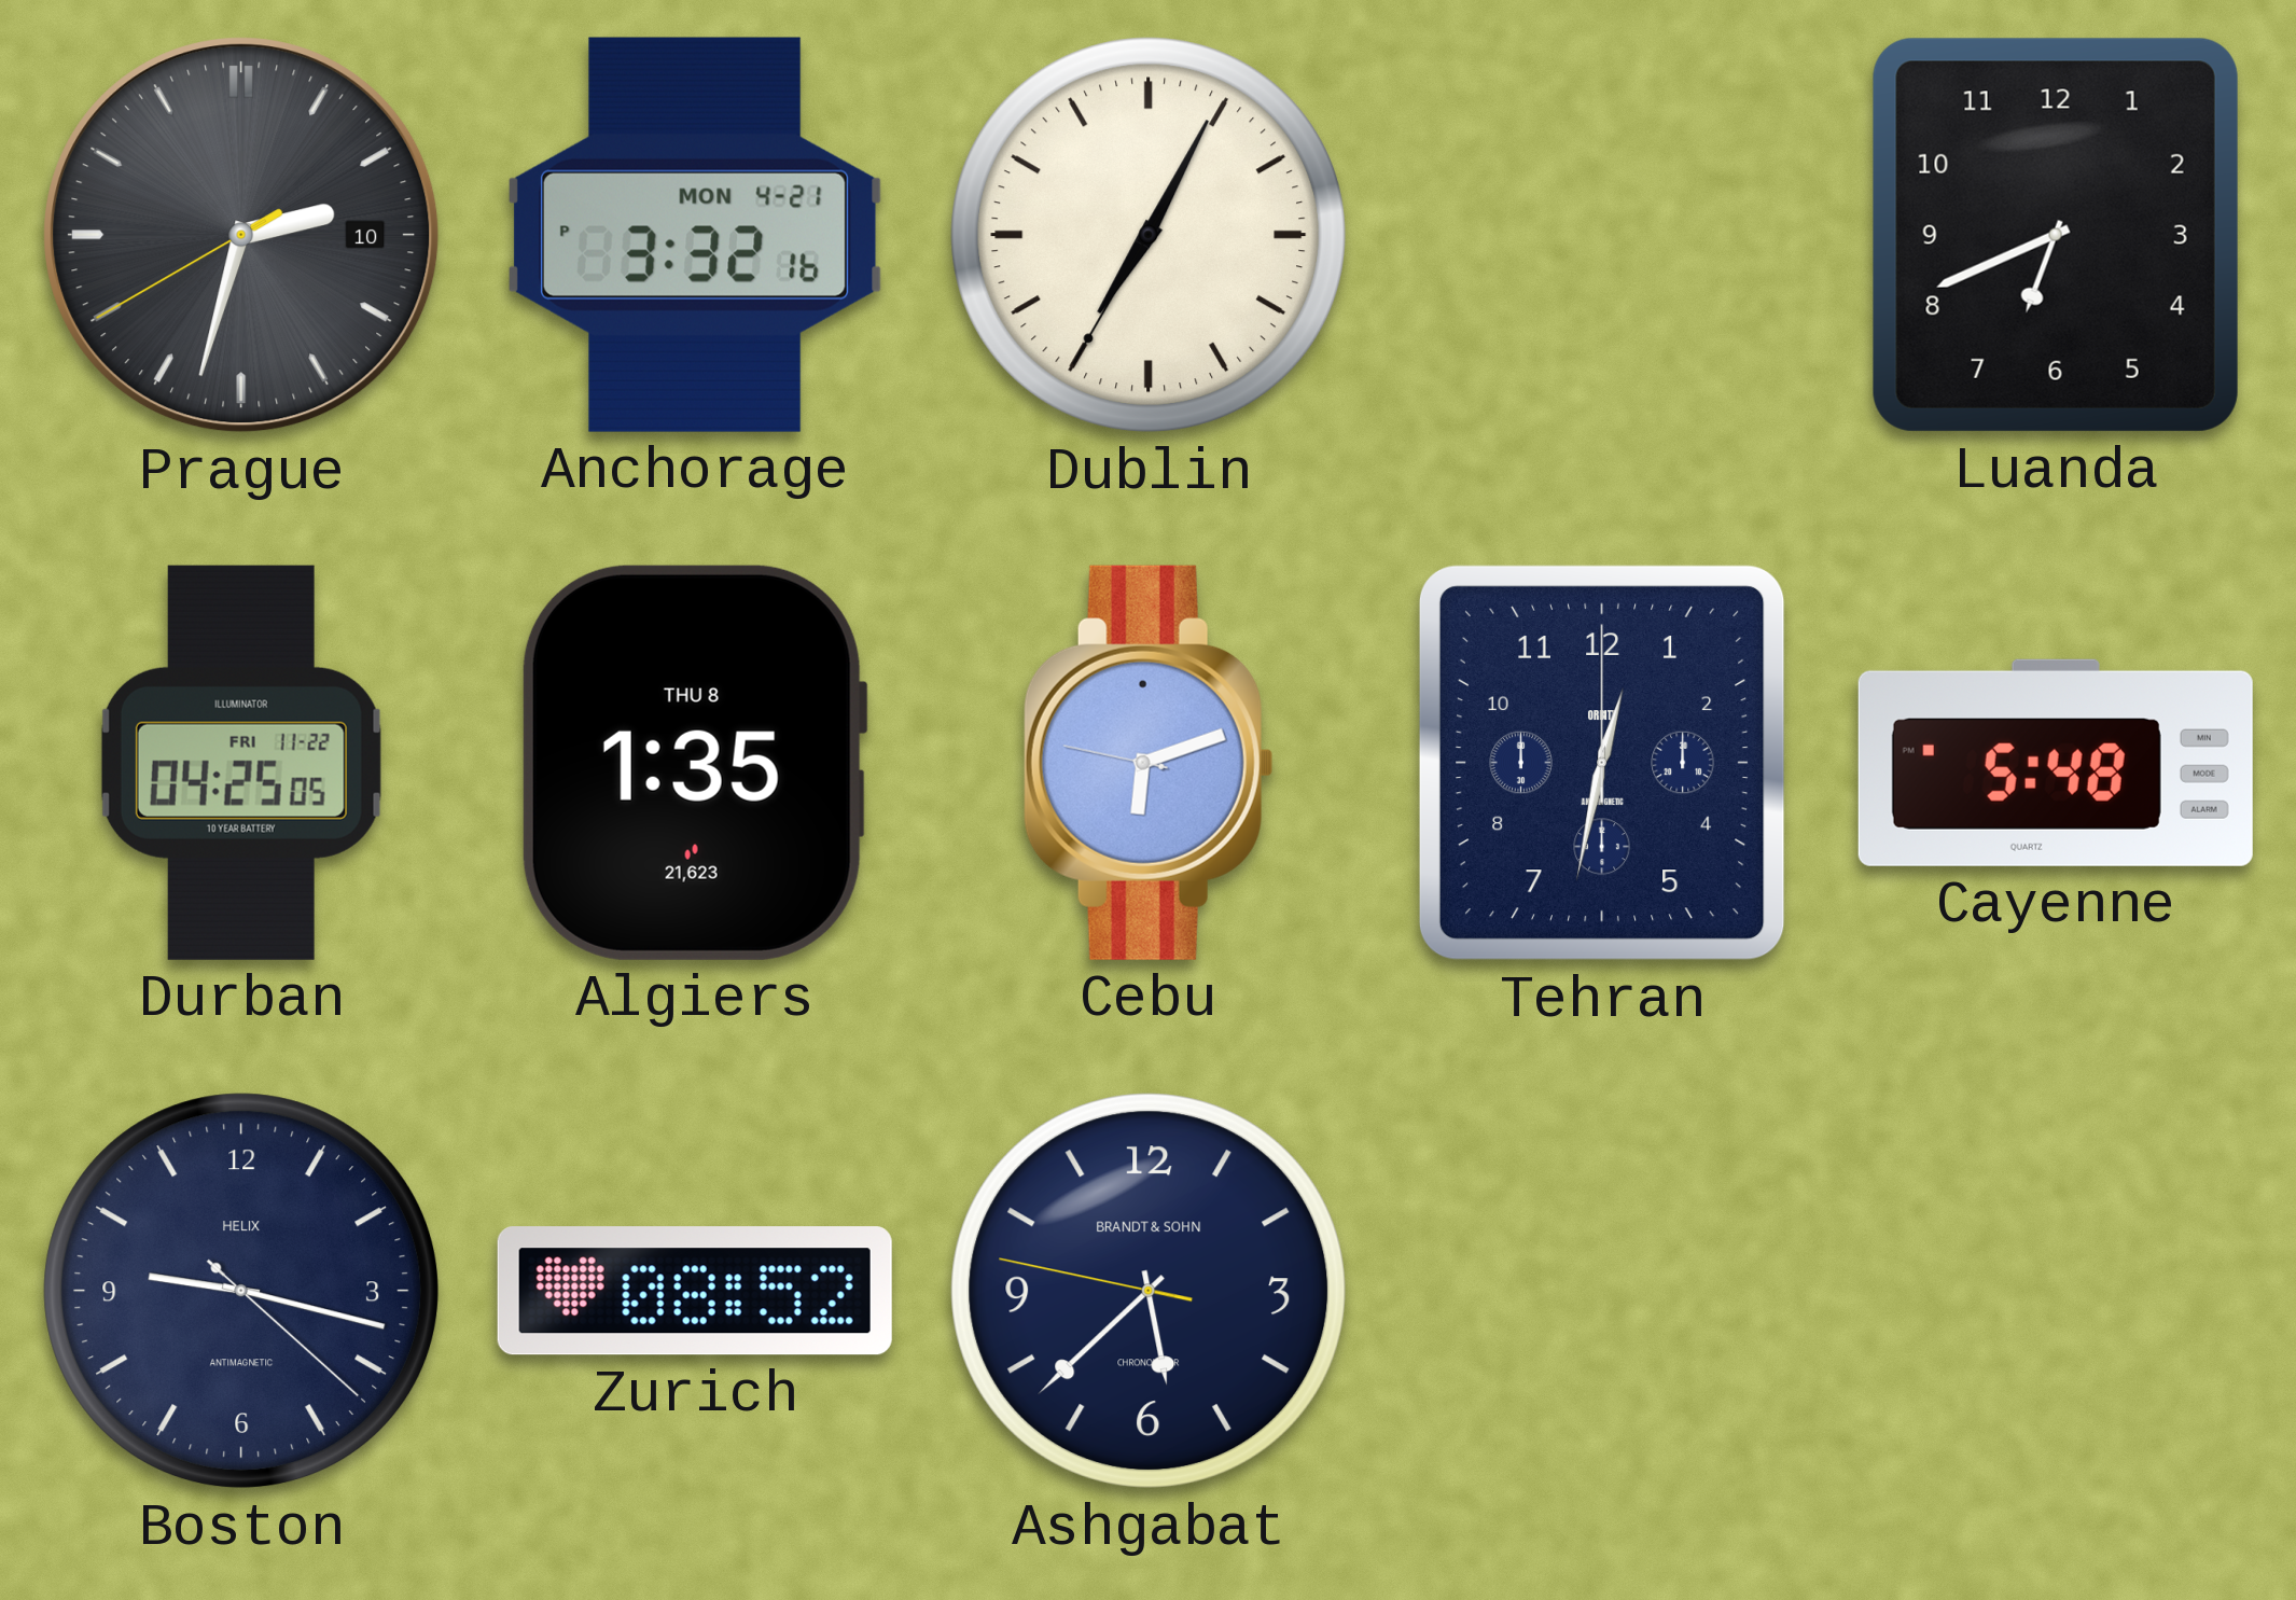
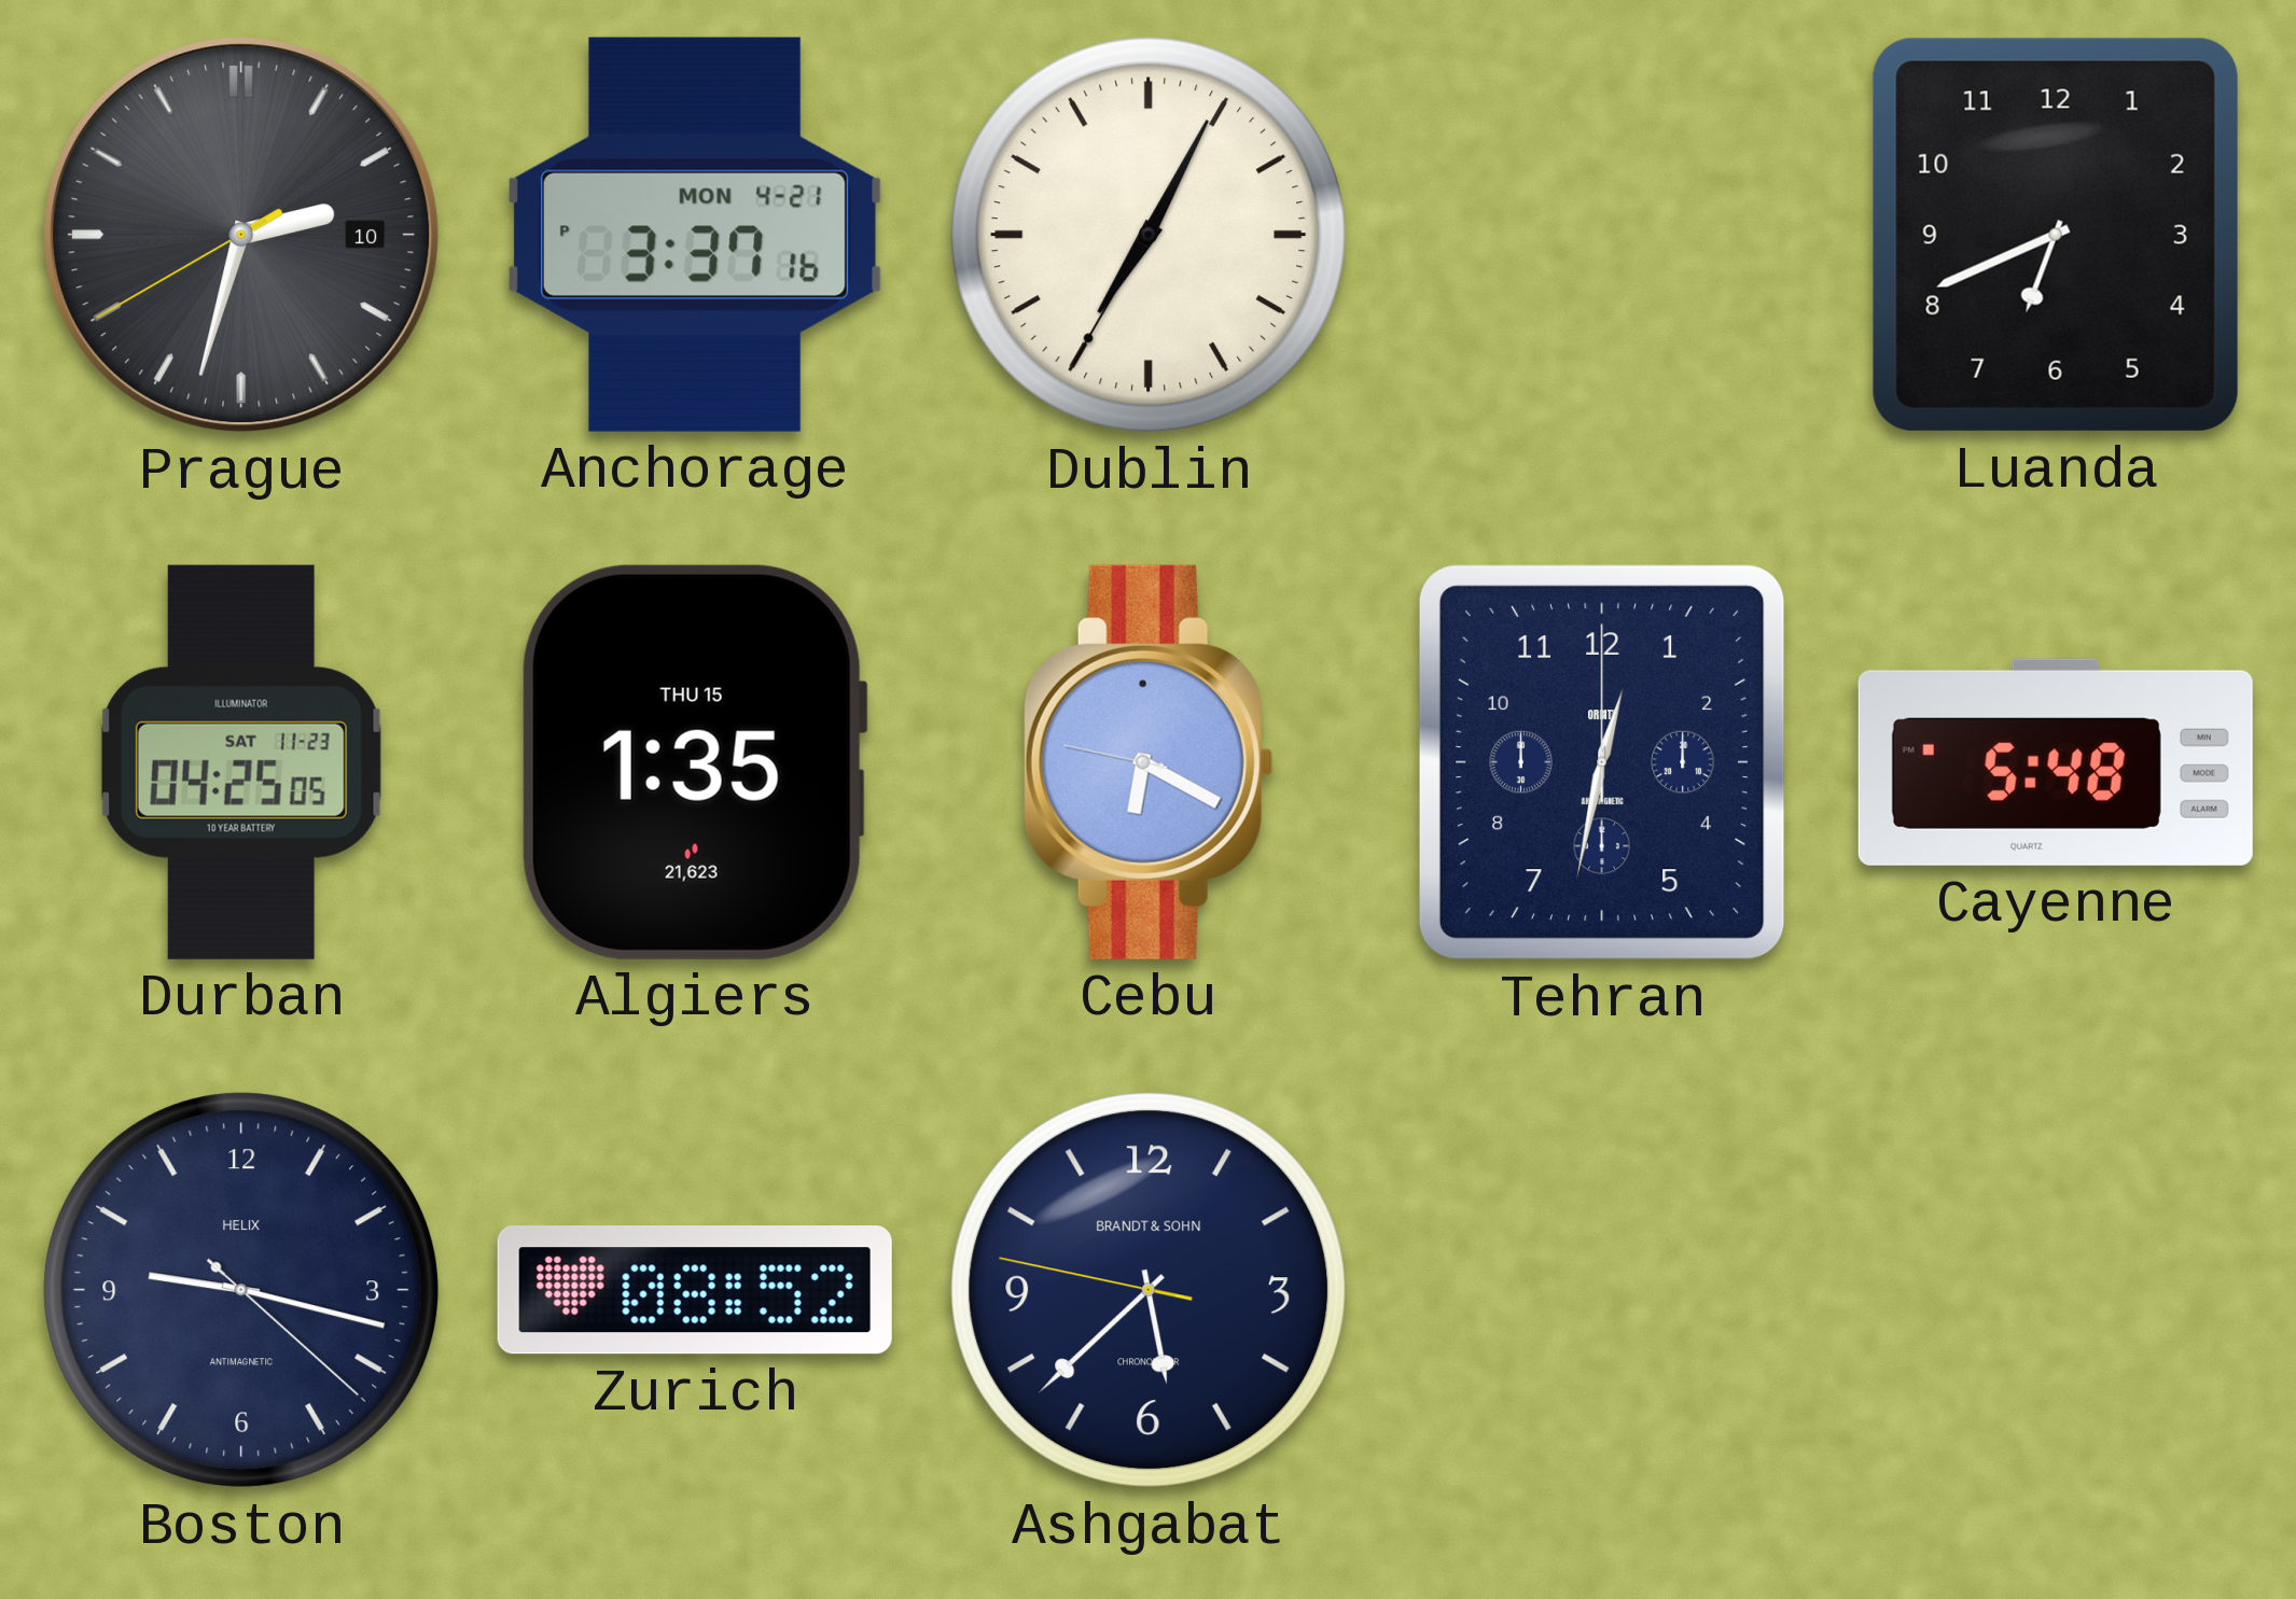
Anchorage: 3:32 -> 3:37 (695, 235)
Durban date: FRI 11-22 -> SAT 11-23 (241, 762)
Algiers date: THU 8 -> THU 15 (695, 762)
Cebu: 6:11 -> 6:19 (1149, 762)
